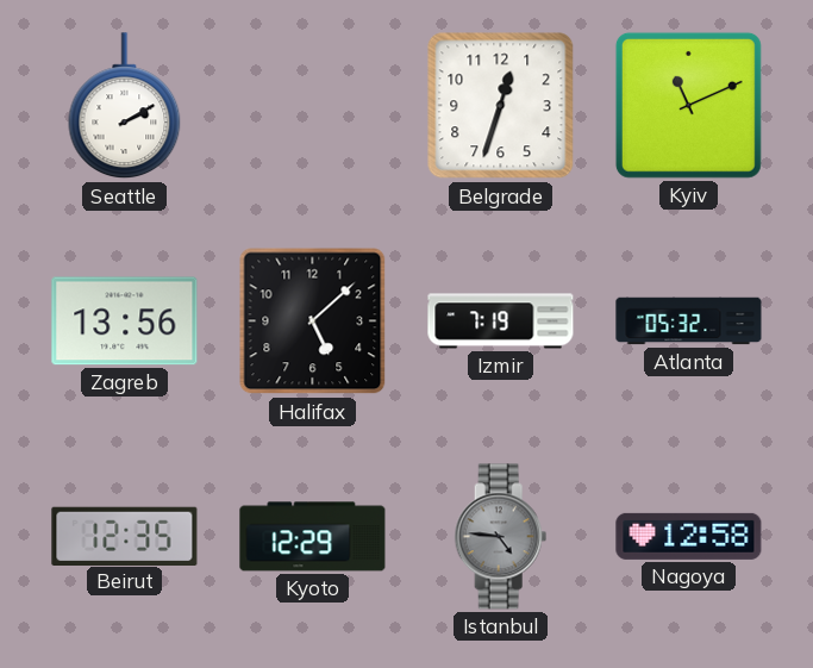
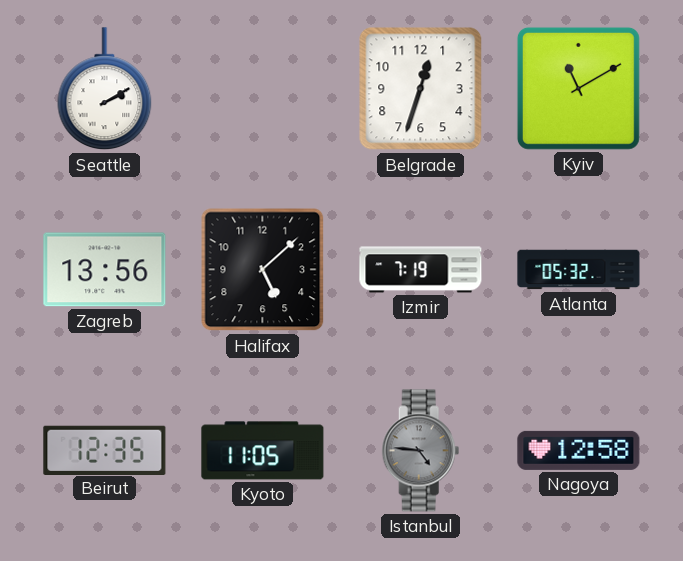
Kyiv: 11:11 -> 11:10 (578, 88)
Kyoto: 12:29 -> 11:05 (263, 451)
